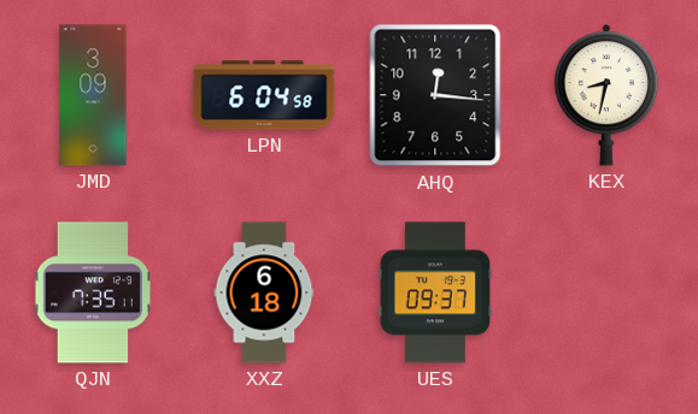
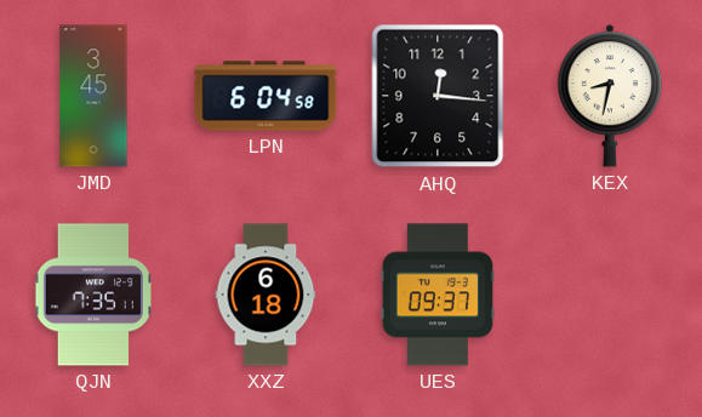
JMD: 3:09 -> 3:45 (93, 96)
